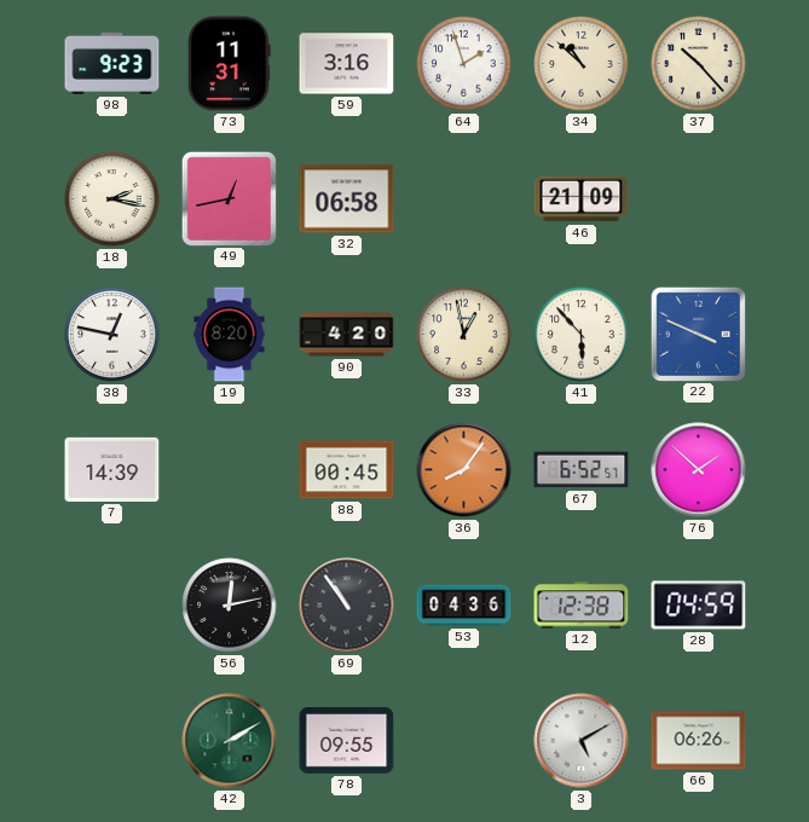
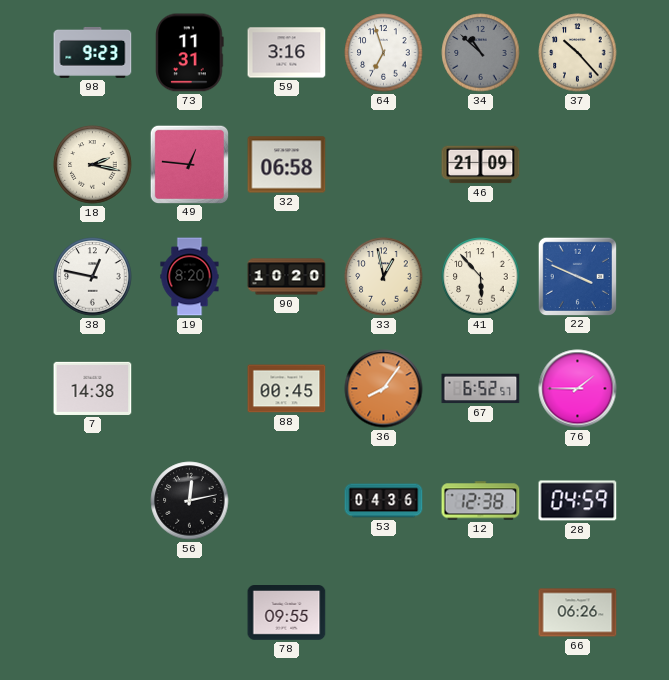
64: 1:57 -> 6:57 (384, 53)
34 dial: cream -> grey (481, 53)
49: 12:43 -> 12:46 (189, 164)
90: 4:20 -> 10:20 (287, 277)
7: 14:39 -> 14:38 (93, 388)
76: 1:52 -> 1:45 (578, 389)
69: 10:54 -> none (347, 606)
42: 2:10 -> none (230, 741)
3: 5:10 -> none (582, 741)
